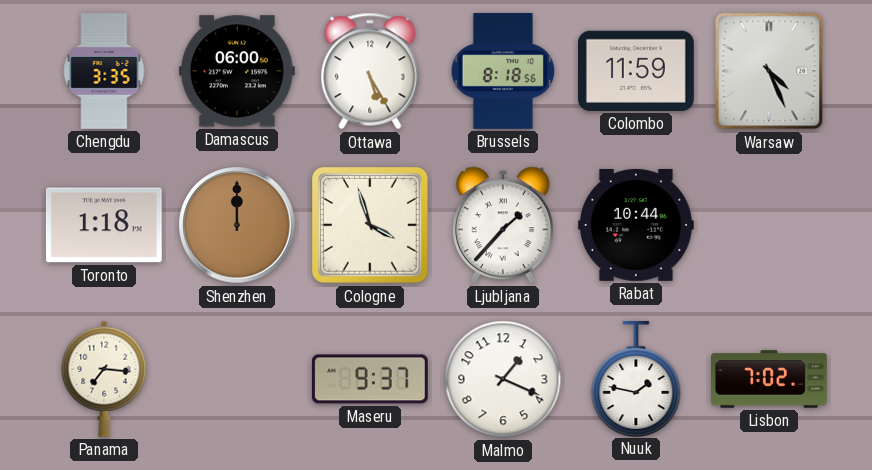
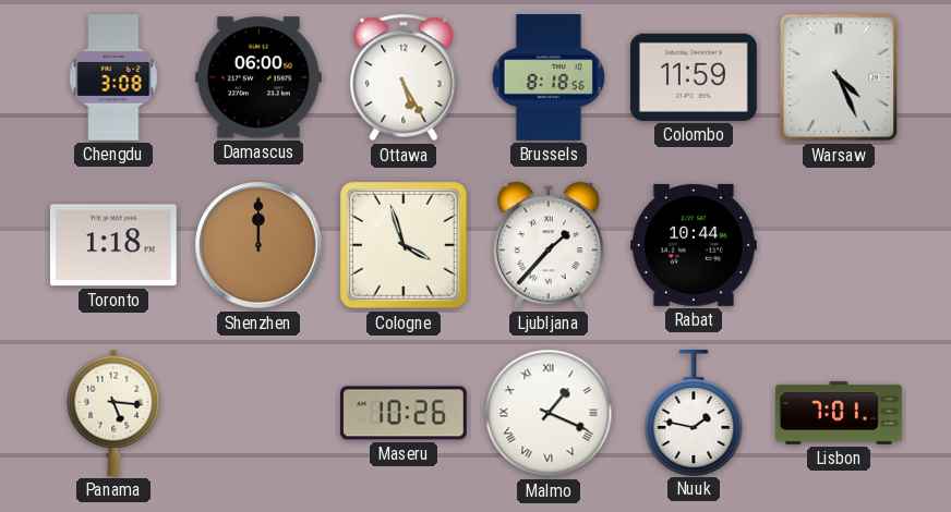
Chengdu: 3:35 -> 3:08 (113, 78)
Panama: 7:16 -> 5:16 (113, 413)
Maseru: 9:37 -> 10:26 (404, 413)
Malmo numerals: Arabic -> Roman (549, 413)
Lisbon: 7:02 -> 7:01 (840, 413)
